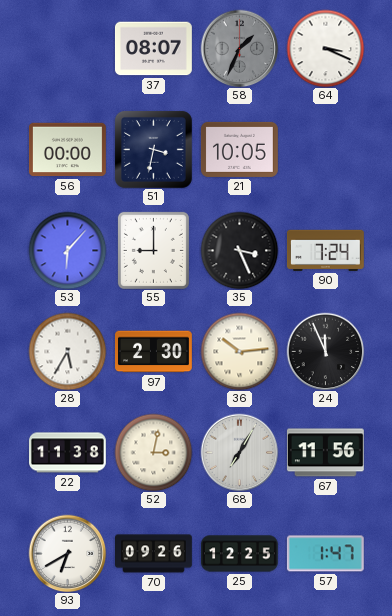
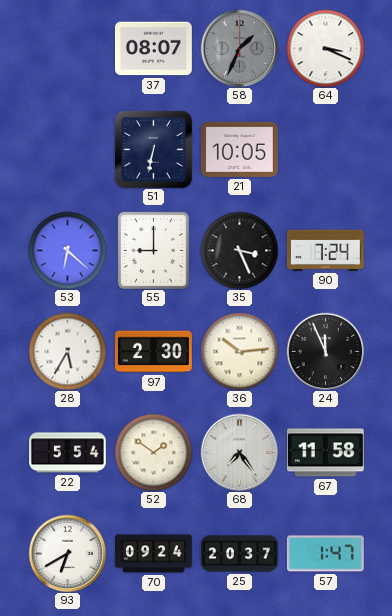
56: 00:00 -> none (68, 150)
51: 3:32 -> 6:32 (153, 149)
53: 6:07 -> 6:22 (67, 250)
22: 11:38 -> 5:54 (68, 453)
52: 3:02 -> 1:51 (153, 452)
68: 7:05 -> 7:24 (239, 452)
67: 11:56 -> 11:58 (325, 453)
70: 09:26 -> 09:24 (154, 554)
25: 12:25 -> 20:37 (240, 554)
